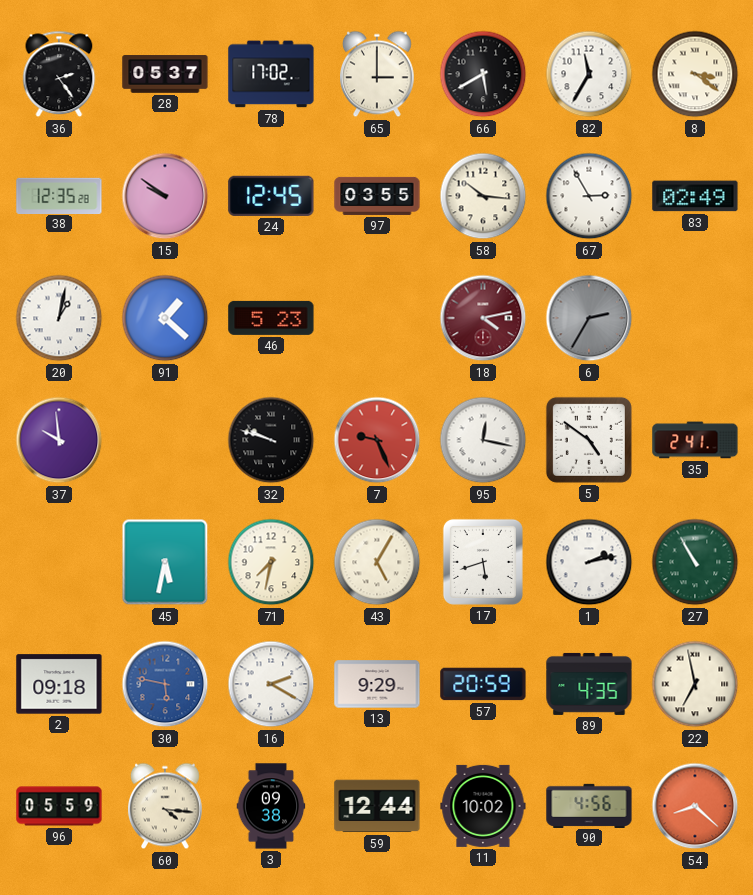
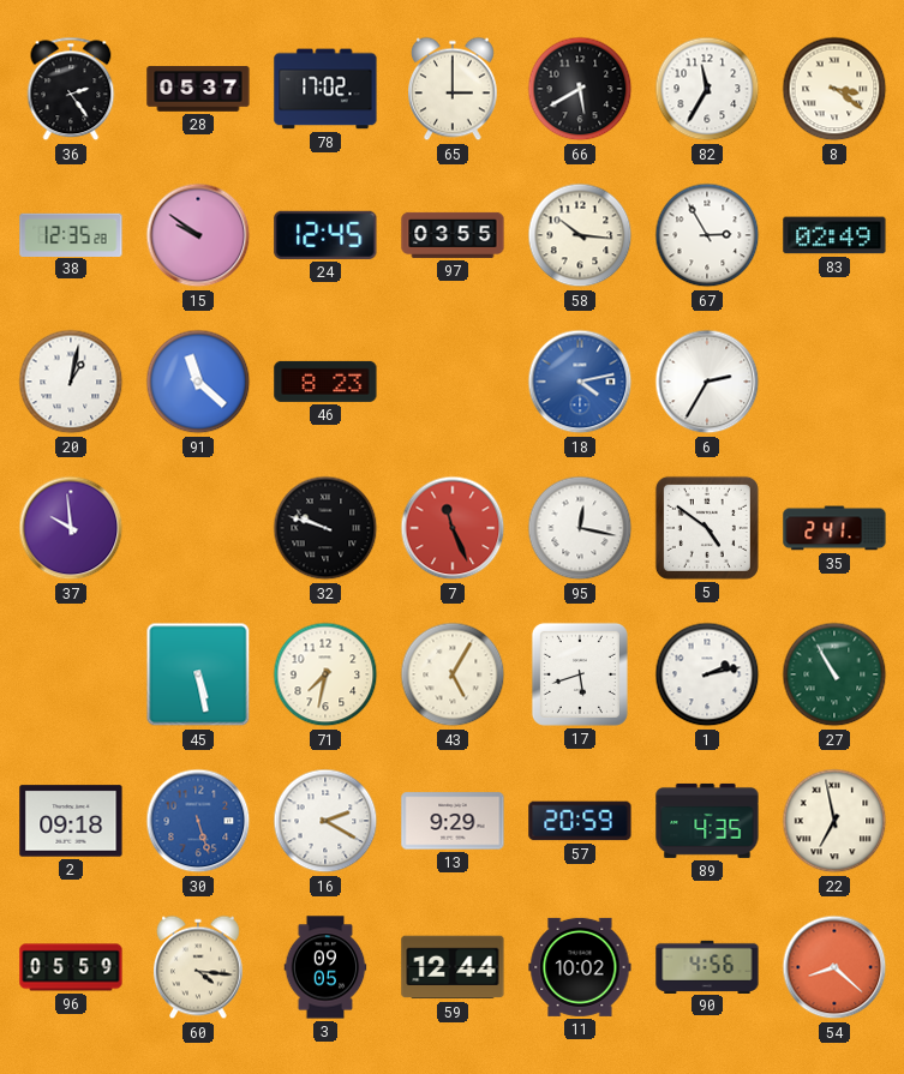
91: 1:22 -> 11:22 (198, 382)
46: 5:23 -> 8:23 (325, 382)
18 dial: burgundy -> blue (580, 382)
6 dial: grey -> white (707, 382)
7: 9:26 -> 11:26 (453, 528)
45: 5:32 -> 5:28 (198, 674)
30: 5:47 -> 5:27 (198, 821)
3: 09:38 -> 09:05 (325, 967)
